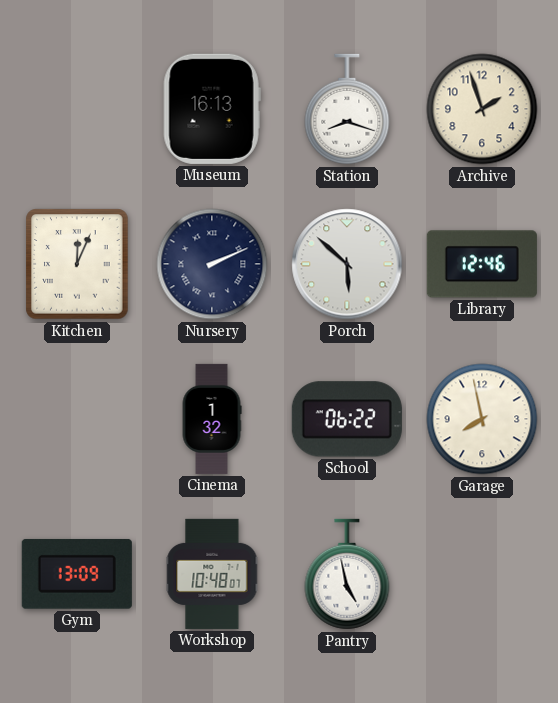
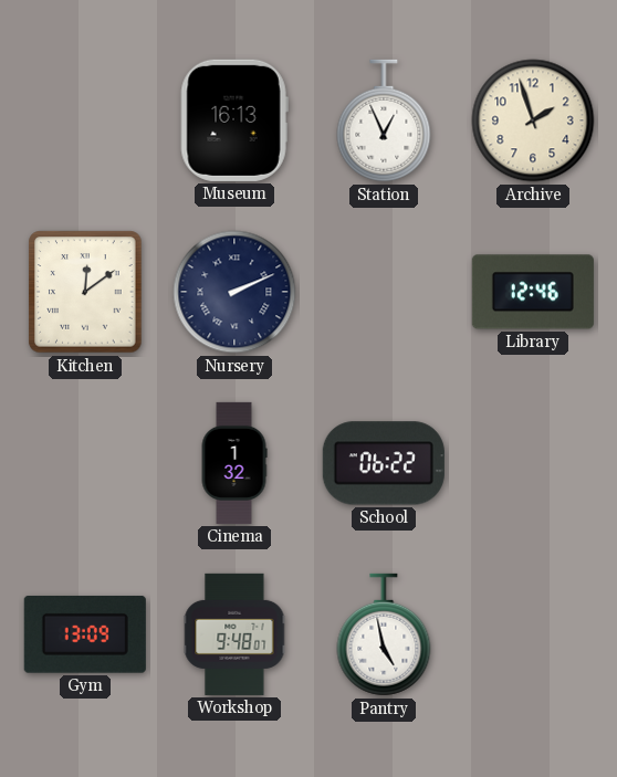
Station: 8:18 -> 12:56 (384, 120)
Kitchen: 12:04 -> 12:09 (85, 292)
Porch: 5:52 -> none (347, 264)
Garage: 7:58 -> none (482, 419)
Workshop: 10:48 -> 9:48 (234, 634)
